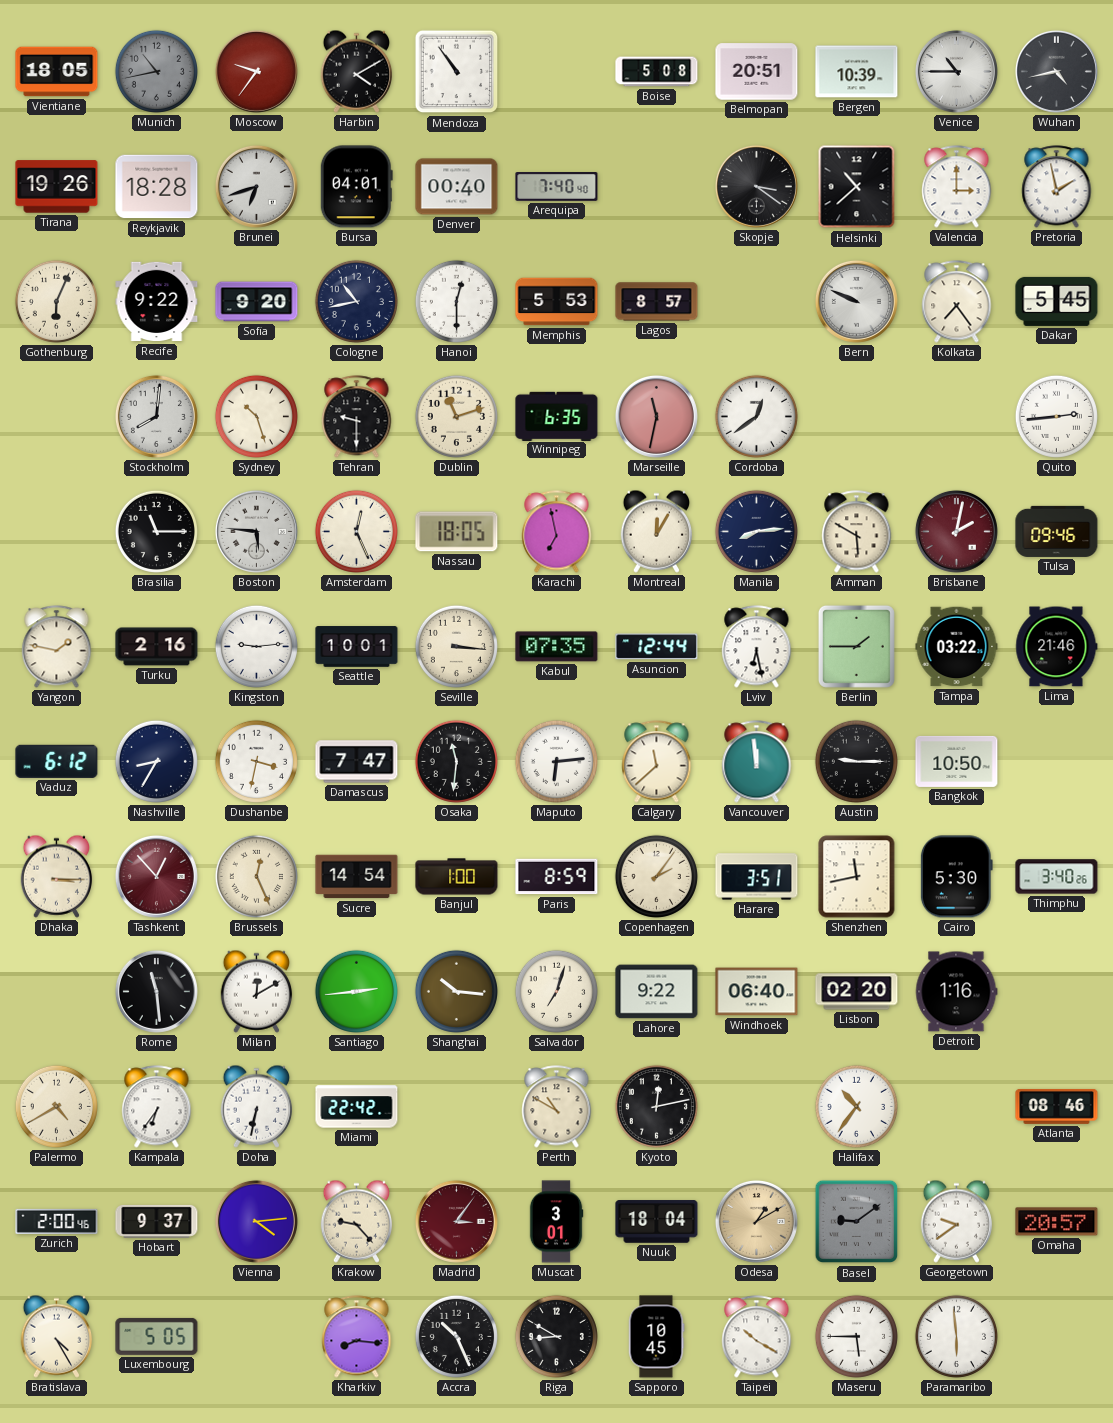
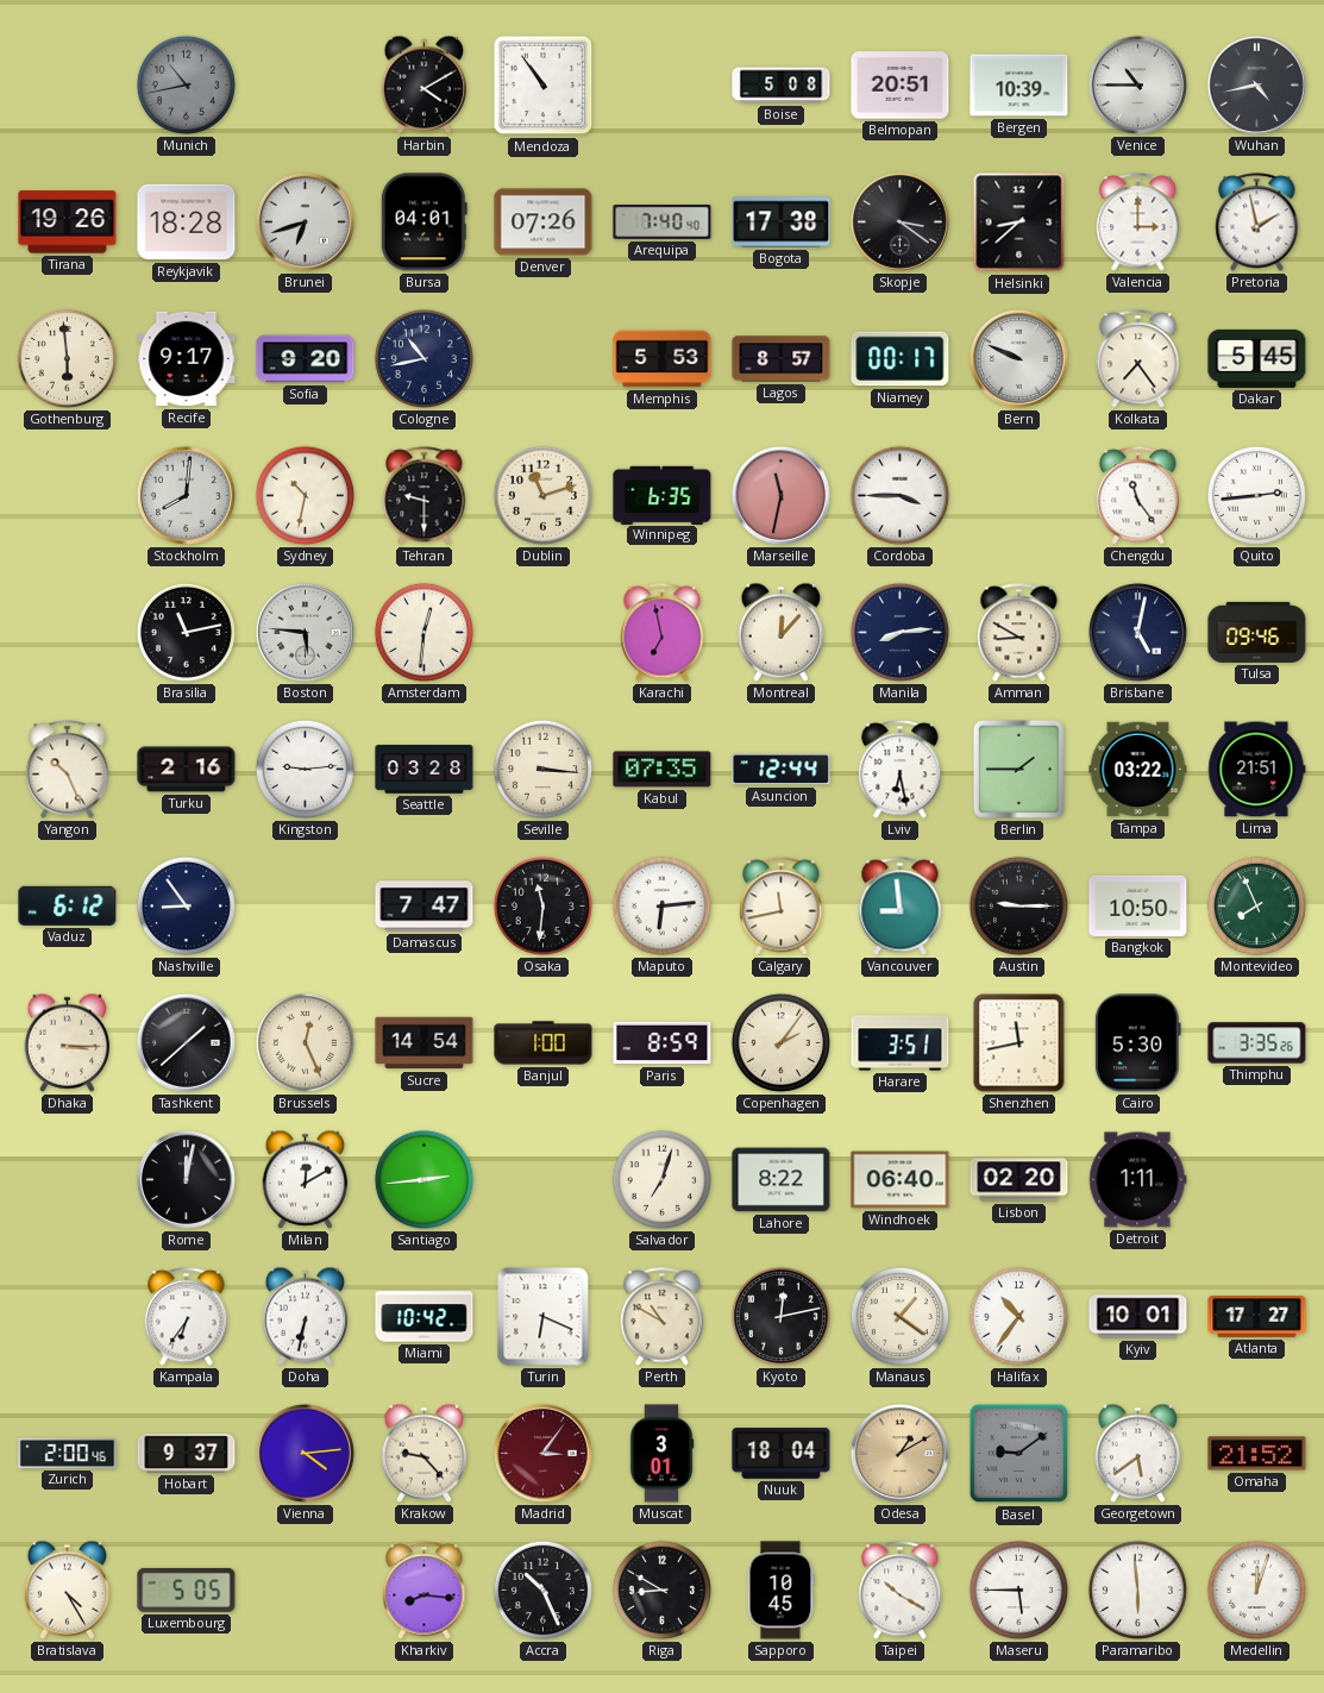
Vientiane: 18:05 -> none (57, 72)
Moscow: 9:36 -> none (256, 71)
Denver: 00:40 -> 07:26 (544, 222)
Bogota: none -> 17:38 (782, 222)
Helsinki: 10:38 -> 8:38 (1019, 222)
Gothenburg: 6:04 -> 5:59 (67, 358)
Recife: 9:22 -> 9:17 (187, 359)
Hanoi: 12:30 -> none (456, 301)
Niamey: none -> 00:17 (901, 359)
Sydney: 10:27 -> 10:32 (305, 495)
Cordoba: 12:39 -> 3:45 (899, 495)
Chengdu: none -> 11:24 (1138, 496)
Brasilia: 11:15 -> 11:13 (186, 632)
Amsterdam: 12:26 -> 12:31 (423, 632)
Nassau: 18:05 -> none (457, 532)
Montreal: 12:05 -> 12:07 (782, 632)
Amman: 5:50 -> 8:50 (1019, 633)
Brisbane: 2:02 -> 5:02 (1137, 632)
Brisbane dial: burgundy -> navy (1137, 632)
Yangon: 1:47 -> 10:26 (68, 770)
Seattle: 10:01 -> 03:28 (425, 770)
Lima: 21:46 -> 21:51 (1257, 770)
Nashville: 8:35 -> 8:54 (186, 905)
Dushanbe: 3:32 -> none (256, 761)
Calgary: 11:38 -> 11:43 (782, 907)
Vancouver: 11:59 -> 8:59 (901, 907)
Montevideo: none -> 7:56 (1256, 905)
Tashkent: 12:53 -> 1:38 (186, 1042)
Tashkent dial: burgundy -> black (186, 1042)
Thimphu: 3:40 -> 3:35 (1257, 1043)
Rome: 11:29 -> 12:02 (186, 1179)
Shanghai: 10:16 -> none (456, 991)
Lahore: 9:22 -> 8:22 (782, 1180)
Detroit: 1:16 -> 1:11 (1137, 1180)
Palermo: 4:40 -> none (56, 1106)
Miami: 22:42 -> 10:42 (425, 1317)
Turin: none -> 6:19 (544, 1317)
Manaus: none -> 1:21 (899, 1316)
Kyiv: none -> 10:01 (1138, 1317)
Atlanta: 08:46 -> 17:27 (1257, 1316)
Georgetown: 9:39 -> 5:39 (1138, 1453)
Omaha: 20:57 -> 21:52 (1257, 1454)
Medellin: none -> 12:03 (1256, 1589)
